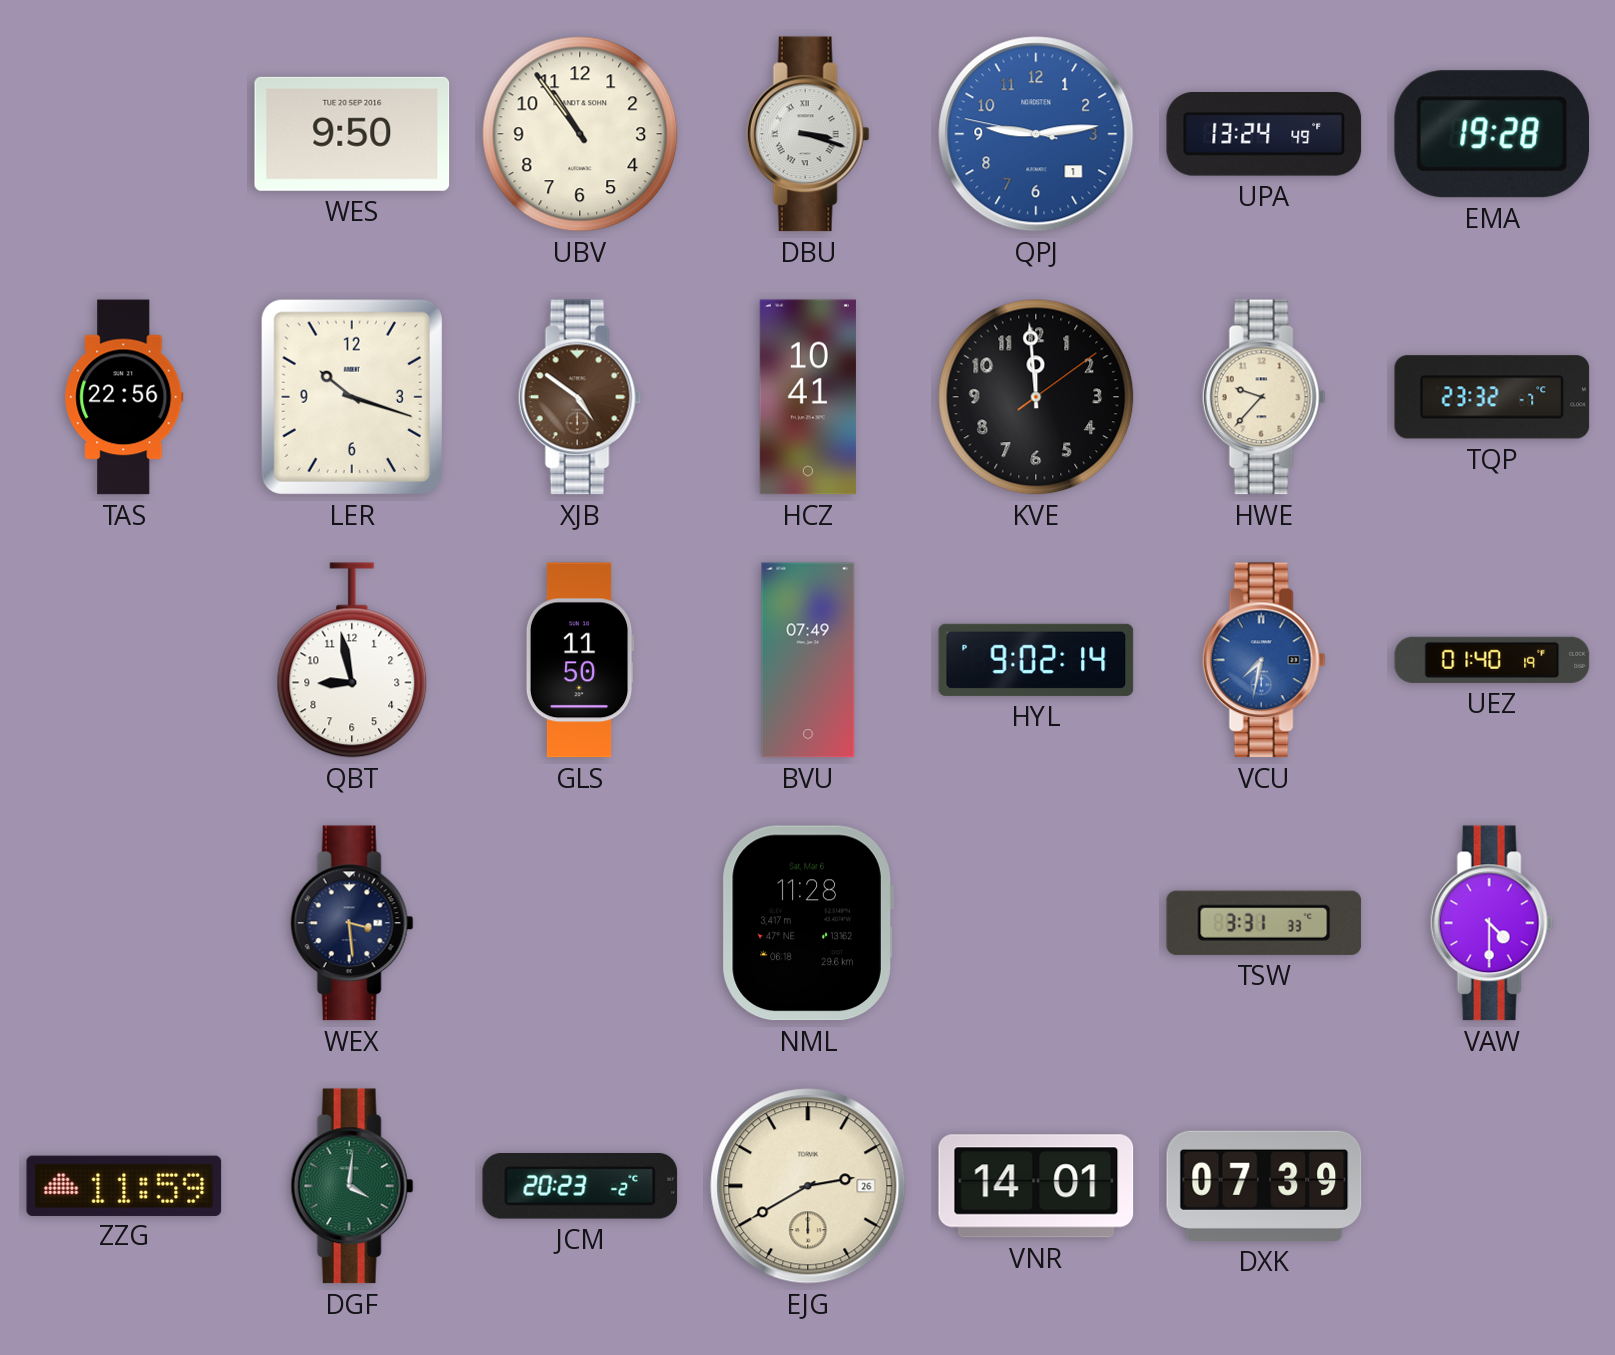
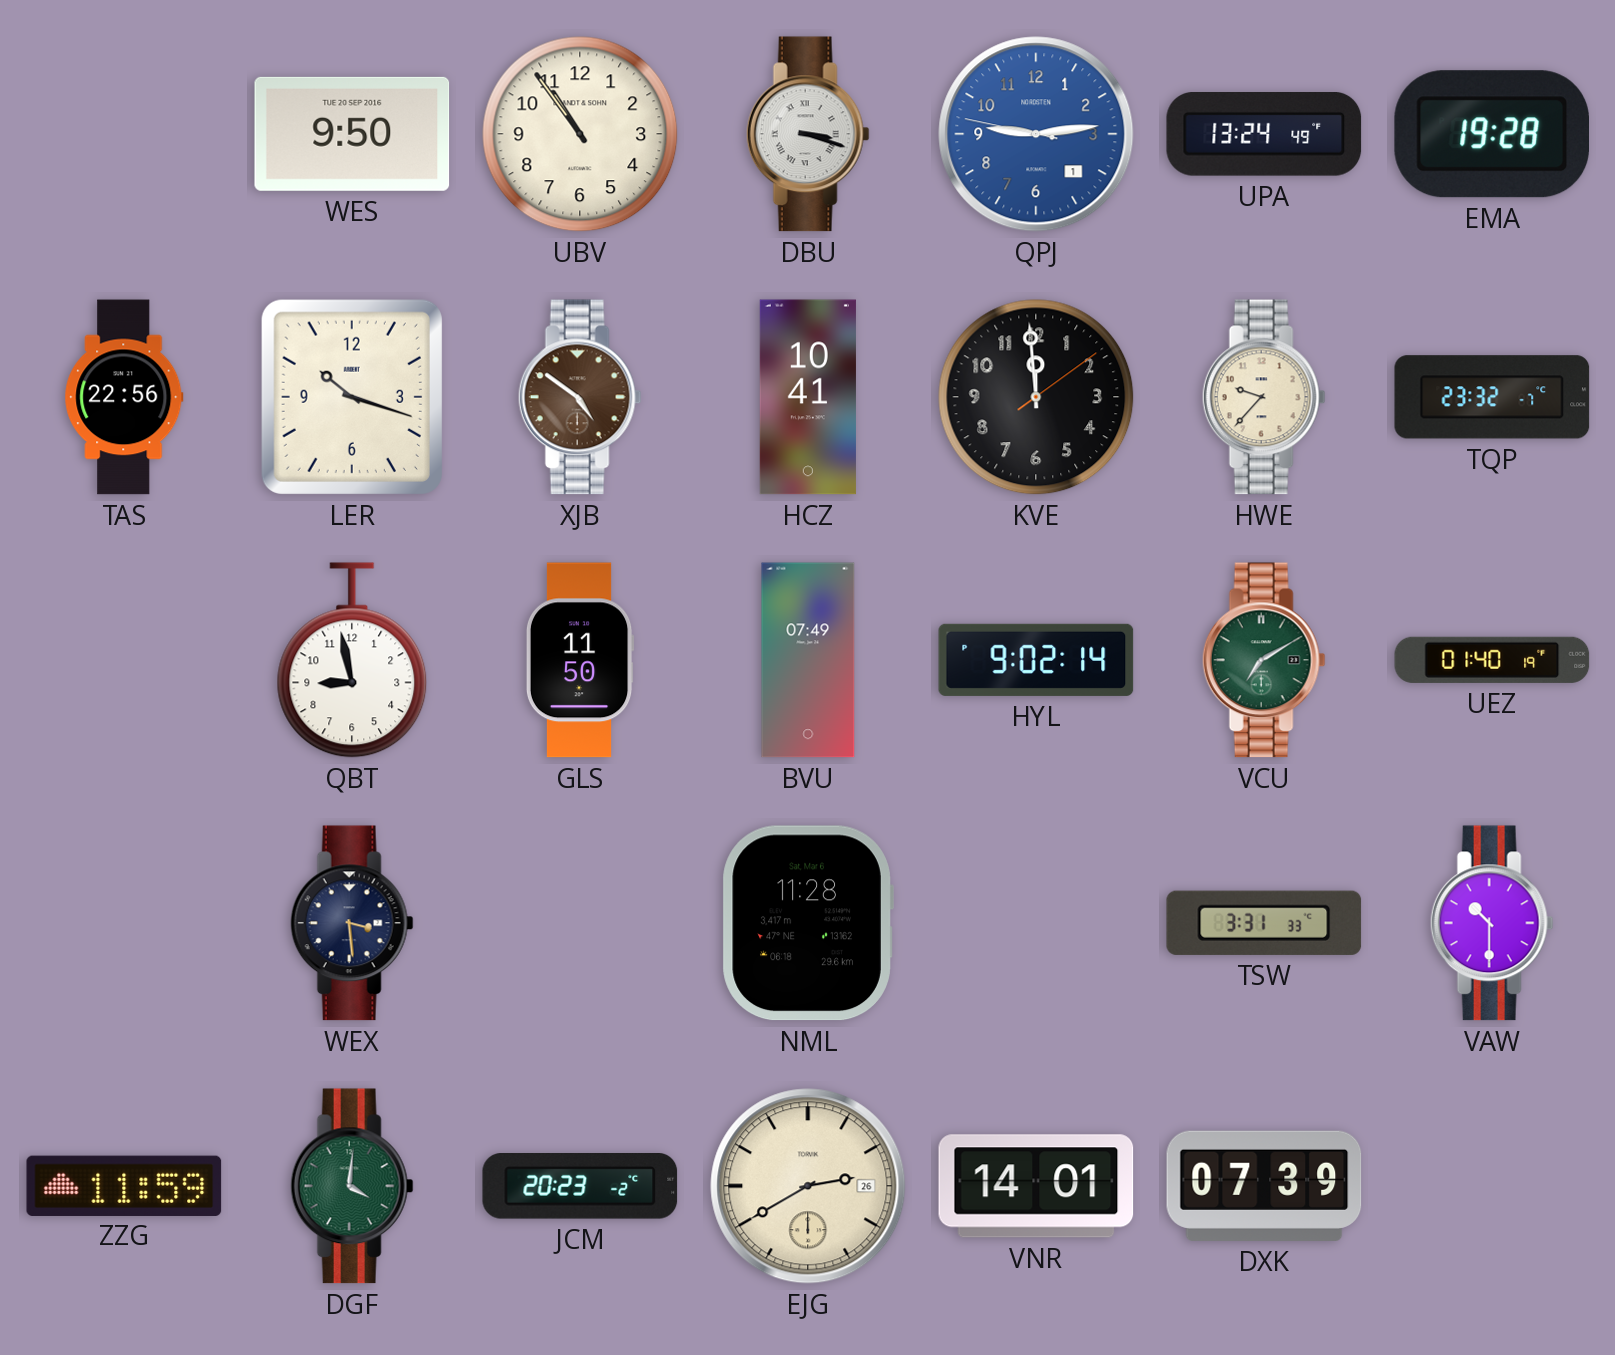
VCU: 7:32 -> 7:10 (1264, 660)
VCU dial: blue -> green (1264, 660)
VAW: 4:30 -> 10:30 (1492, 923)
